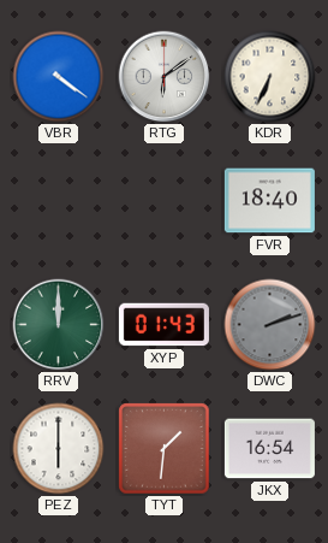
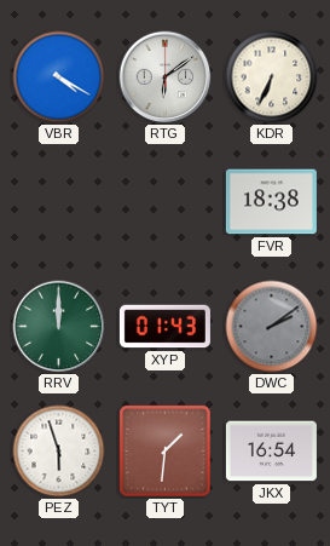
VBR: 4:21 -> 4:20 (59, 77)
FVR: 18:40 -> 18:38 (271, 202)
DWC: 2:12 -> 2:09 (272, 327)
PEZ: 6:00 -> 5:57 (59, 452)
